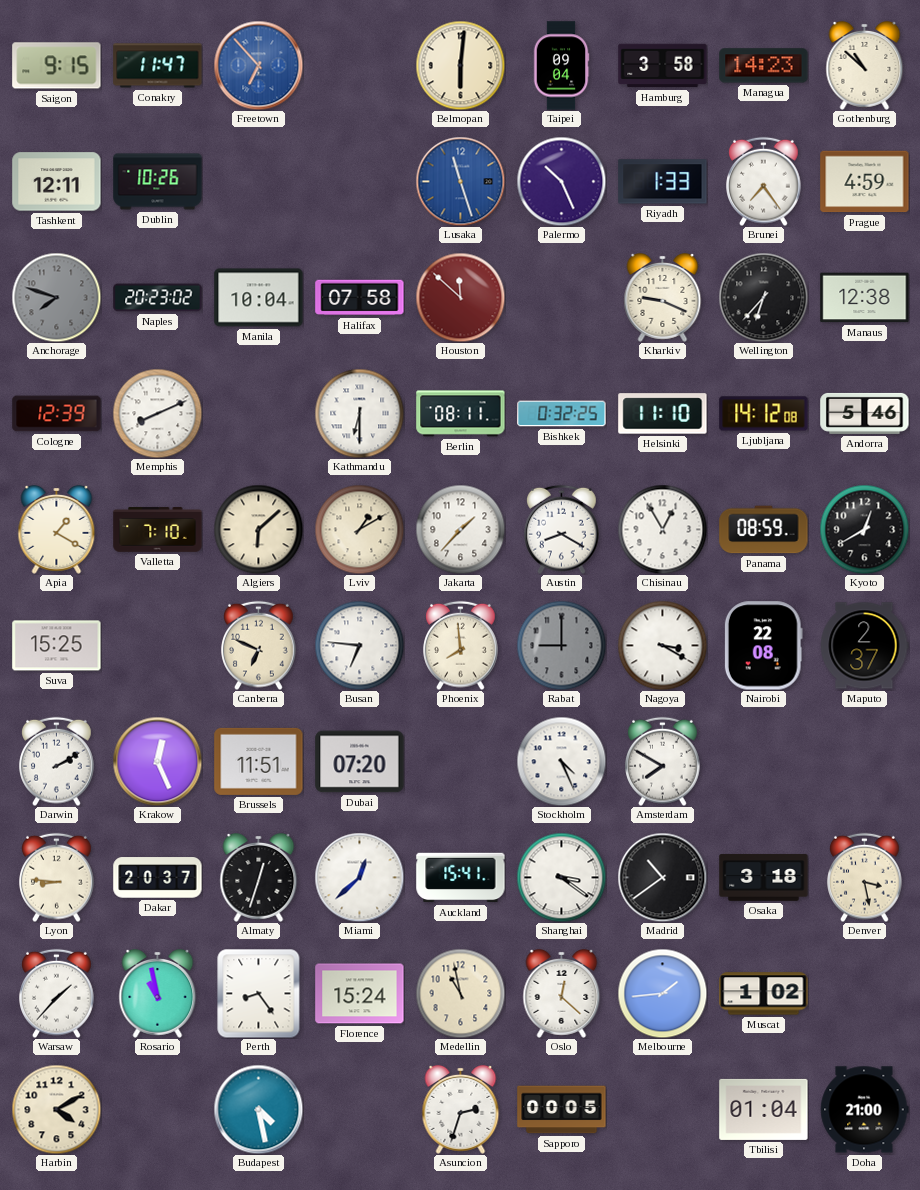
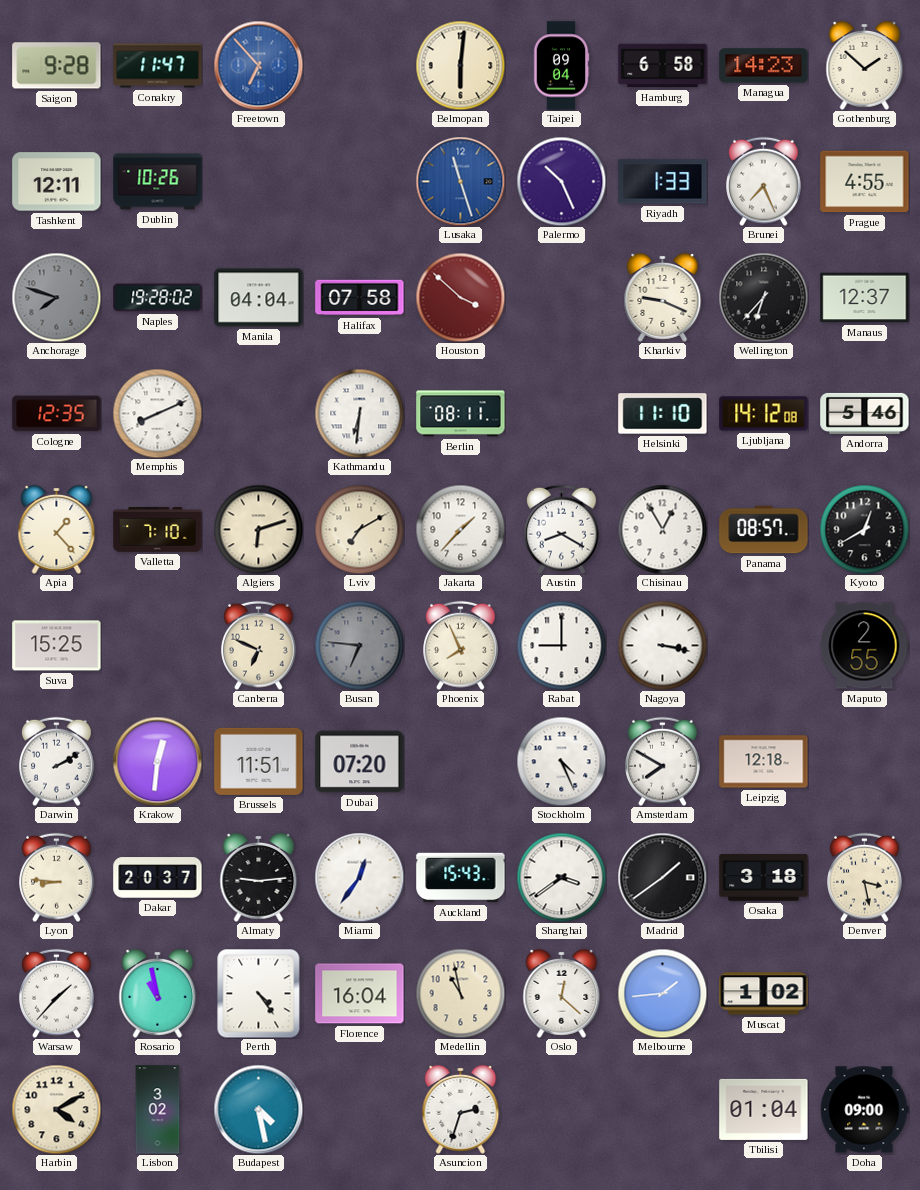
Saigon: 9:15 -> 9:28 (57, 66)
Hamburg: 3:58 -> 6:58 (663, 66)
Gothenburg: 10:52 -> 1:52 (865, 65)
Brunei: 7:24 -> 7:26 (764, 181)
Prague: 4:59 -> 4:55 (865, 182)
Naples: 20:23 -> 19:28 (158, 298)
Manila: 10:04 -> 04:04 (259, 298)
Houston: 11:52 -> 3:52 (460, 297)
Manaus: 12:38 -> 12:37 (865, 298)
Cologne: 12:39 -> 12:35 (57, 414)
Kathmandu: 6:30 -> 6:31 (359, 413)
Bishkek: 0:32 -> none (562, 414)
Apia: 1:20 -> 1:23 (57, 529)
Algiers: 6:08 -> 6:12 (258, 529)
Lviv: 1:10 -> 7:10 (359, 529)
Panama: 08:59 -> 08:57 (764, 530)
Busan dial: white -> grey (359, 645)
Phoenix: 7:59 -> 7:56 (461, 645)
Rabat dial: grey -> white (561, 645)
Nagoya: 3:20 -> 3:17 (662, 645)
Nairobi: 22:08 -> none (763, 646)
Maputo: 2:37 -> 2:55 (864, 646)
Krakow: 12:26 -> 12:31 (157, 761)
Leipzig: none -> 12:18 (764, 762)
Almaty: 12:33 -> 9:14 (259, 877)
Miami: 12:38 -> 12:36 (359, 877)
Auckland: 15:41 -> 15:43 (461, 878)
Shanghai: 3:21 -> 3:39 (561, 877)
Madrid: 10:39 -> 1:39 (662, 877)
Perth: 8:24 -> 4:24 (259, 993)
Florence: 15:24 -> 16:04 (360, 994)
Lisbon: none -> 3:02 (158, 1110)
Sapporo: 00:05 -> none (562, 1110)
Doha: 21:00 -> 09:00 (864, 1110)
